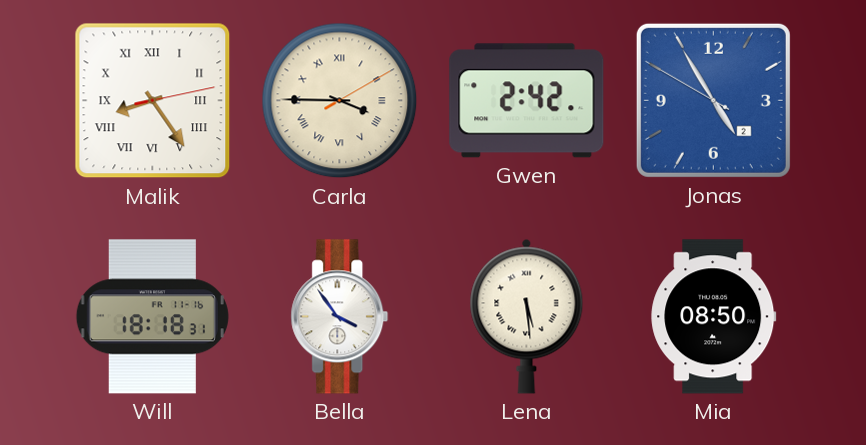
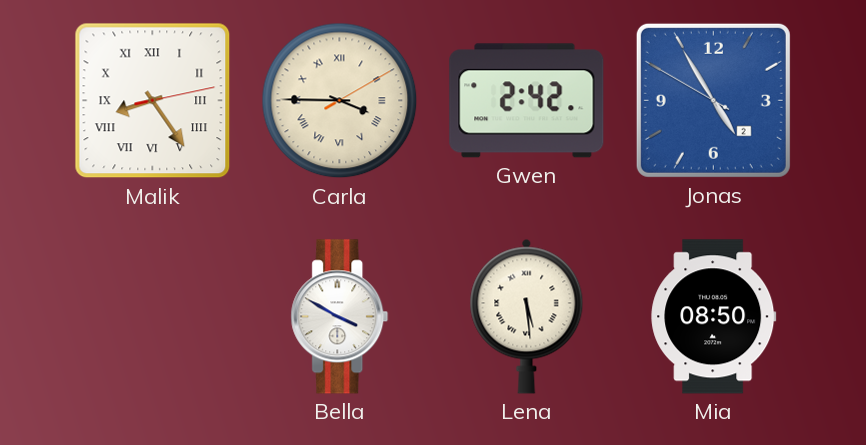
Will: 18:18 -> none (152, 317)
Bella: 3:54 -> 3:50 (340, 317)
